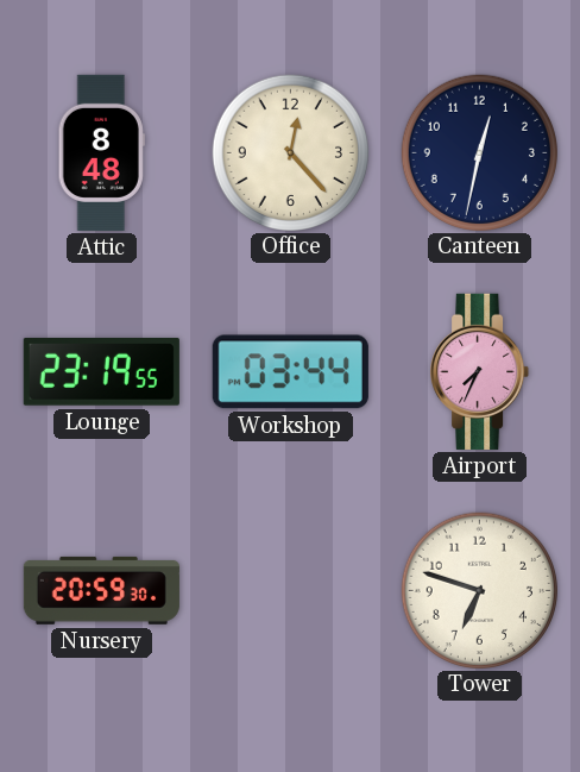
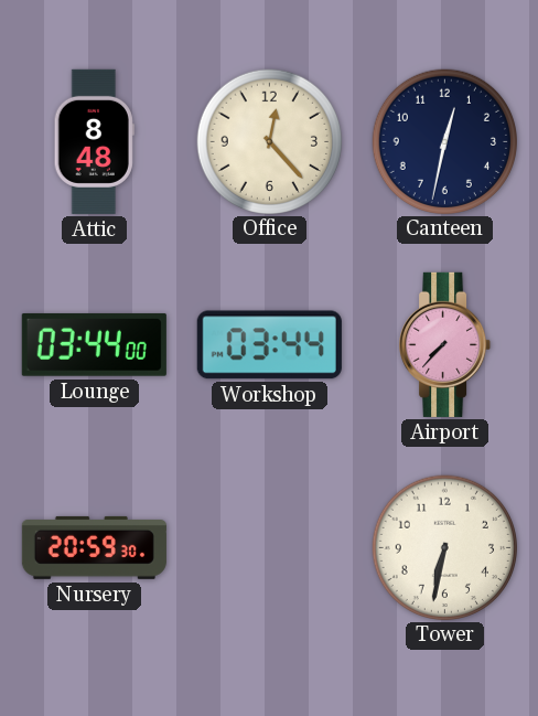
Lounge: 23:19 -> 03:44 (94, 345)
Airport: 7:34 -> 7:37 (445, 344)
Tower: 6:48 -> 6:32 (444, 547)
